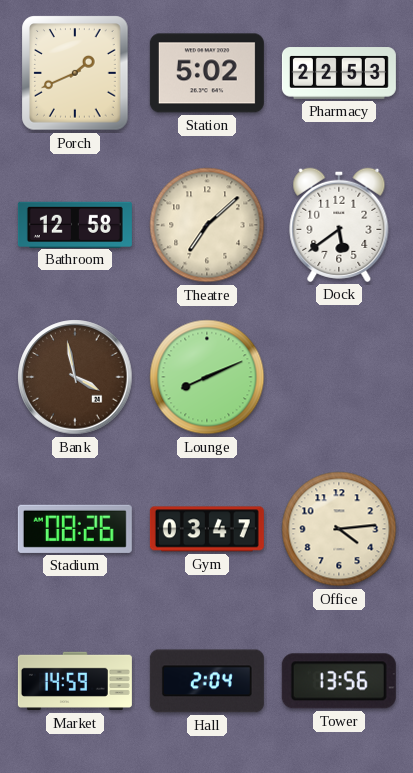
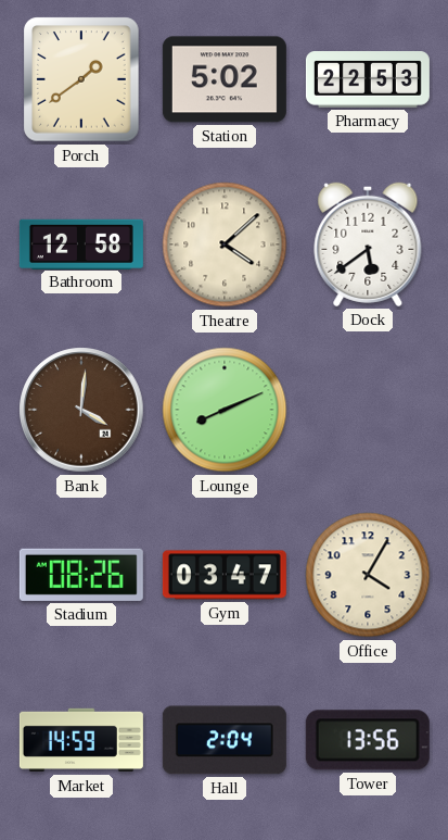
Porch: 1:41 -> 1:39 (81, 79)
Theatre: 7:08 -> 4:08 (225, 245)
Bank: 3:58 -> 4:01 (81, 410)
Office: 4:14 -> 4:05 (368, 575)
